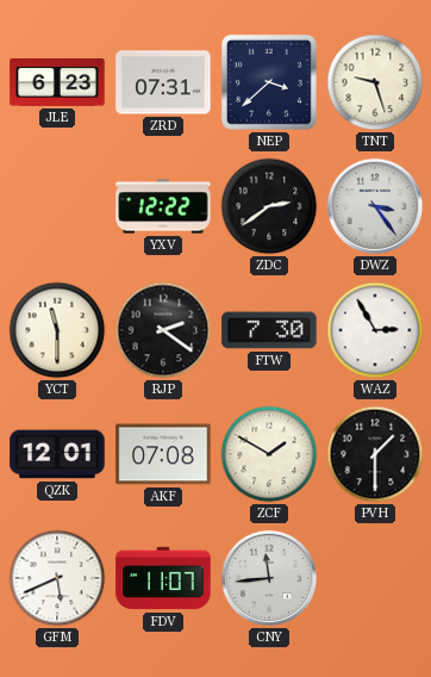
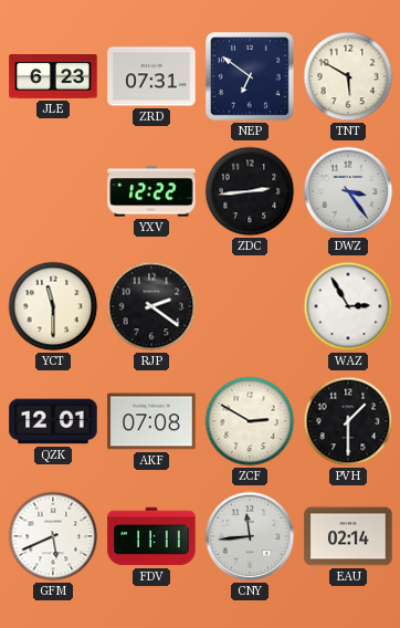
NEP: 3:38 -> 6:51 (250, 76)
TNT: 9:27 -> 5:50 (348, 76)
ZDC: 2:39 -> 2:44 (250, 191)
FTW: 7:30 -> none (269, 330)
ZCF: 1:50 -> 2:50 (250, 421)
FDV: 11:07 -> 11:11 (151, 536)
EAU: none -> 02:14 (348, 536)
